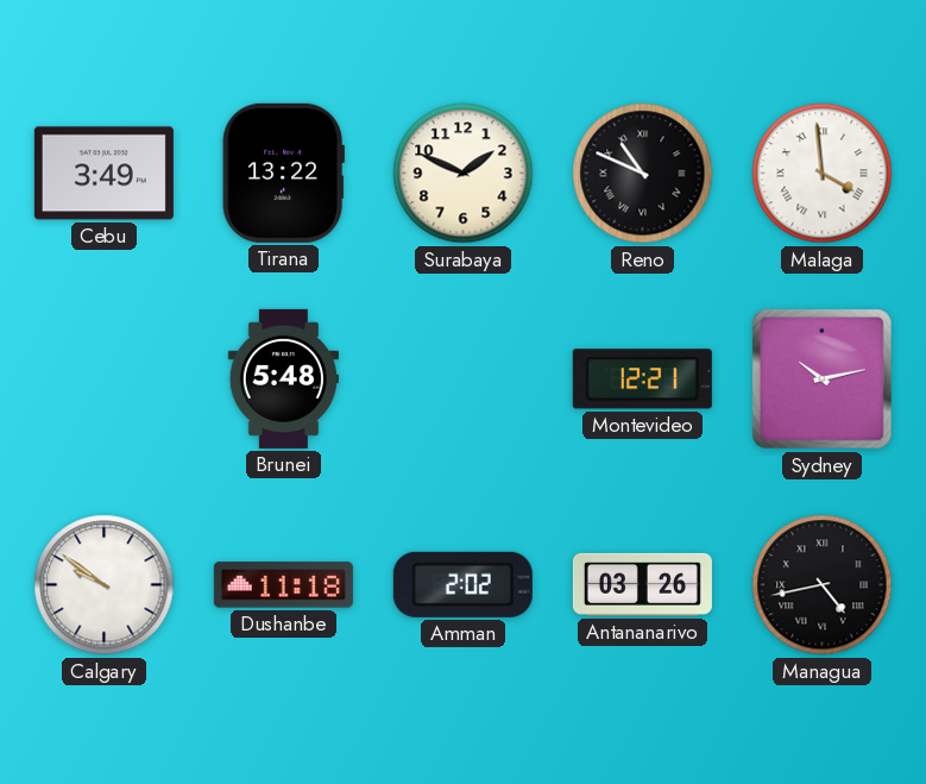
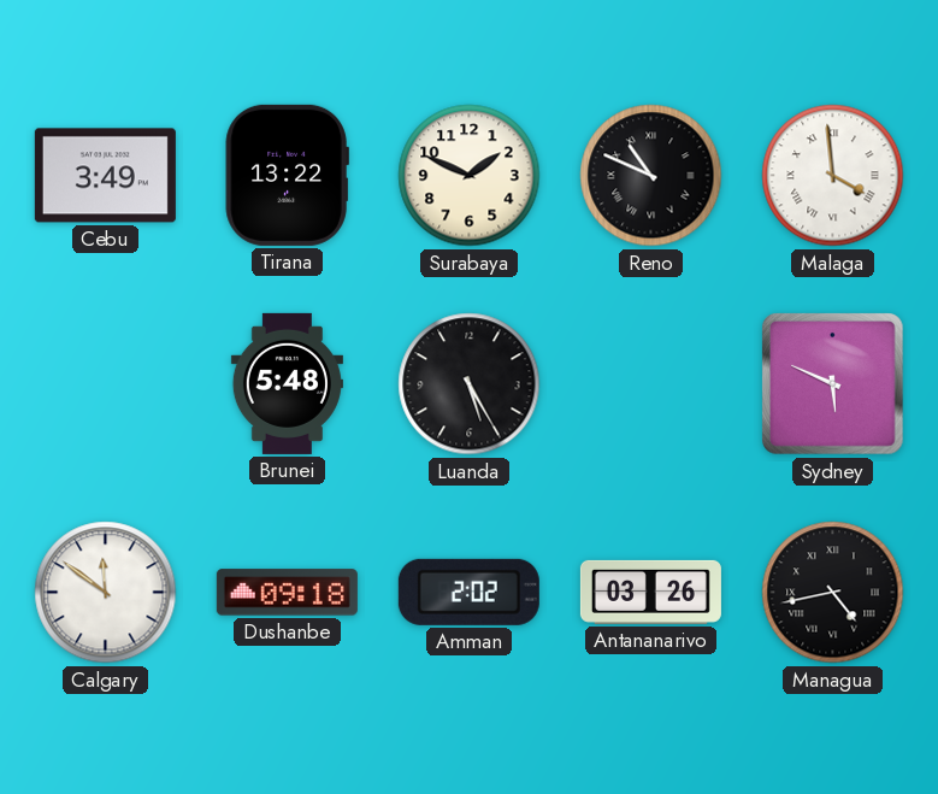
Luanda: none -> 5:25 (470, 384)
Montevideo: 12:21 -> none (642, 380)
Sydney: 10:13 -> 5:49 (833, 384)
Calgary: 9:51 -> 11:51 (106, 593)
Dushanbe: 11:18 -> 09:18 (287, 593)
